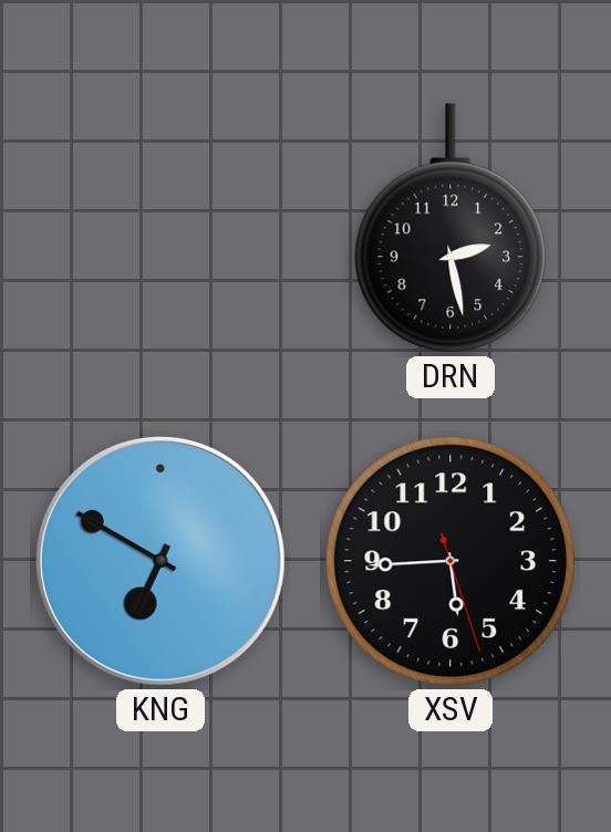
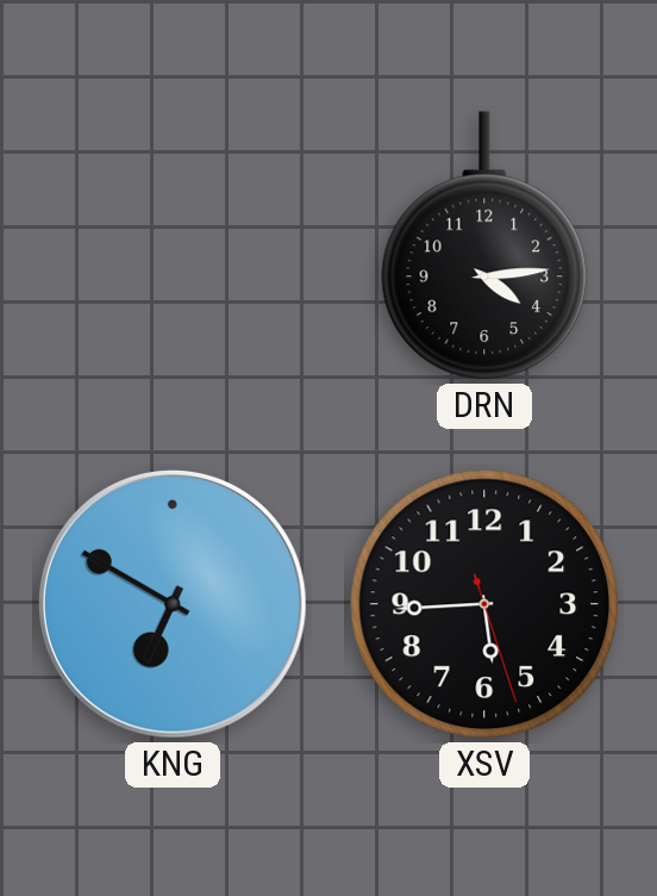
DRN: 2:28 -> 4:14 (484, 245)
